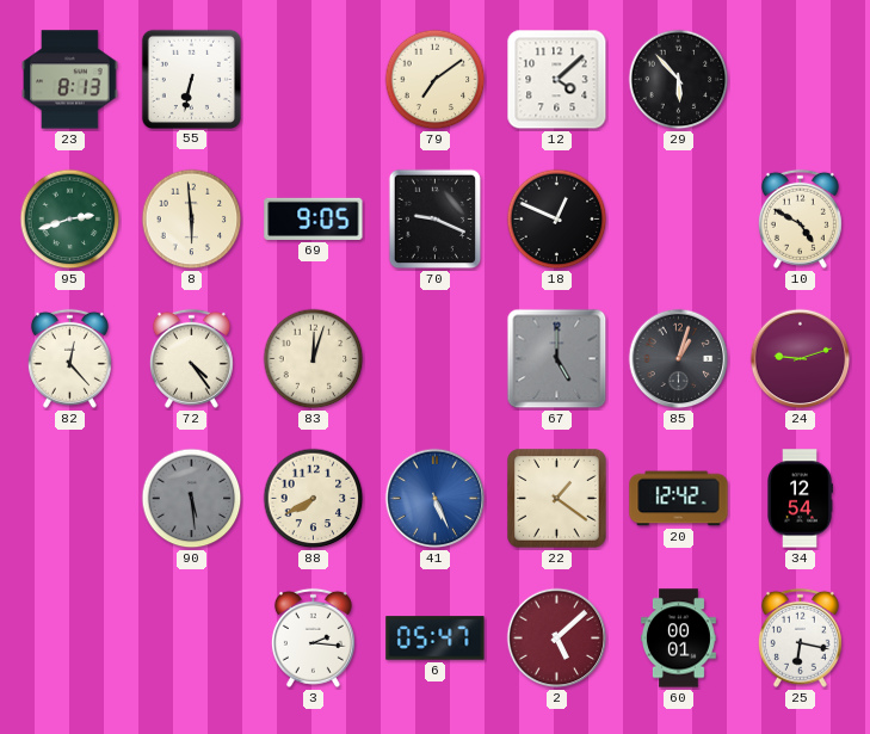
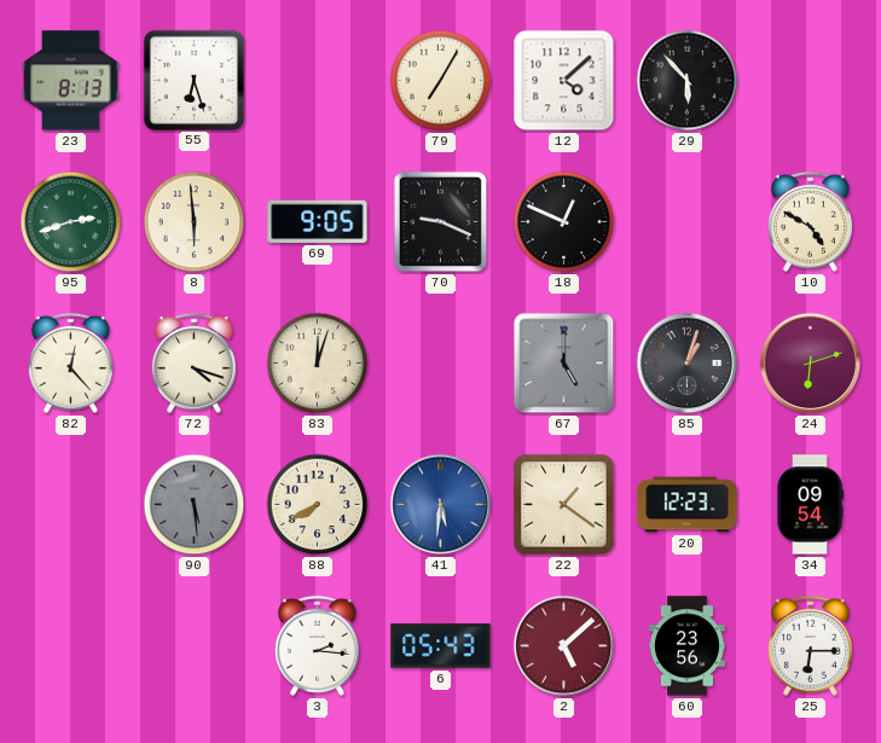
55: 6:32 -> 6:27 (193, 80)
79: 7:09 -> 7:05 (441, 81)
72: 4:24 -> 4:18 (193, 362)
24: 9:12 -> 6:12 (811, 364)
41: 5:26 -> 5:31 (441, 505)
20: 12:42 -> 12:23 (688, 505)
34: 12:54 -> 09:54 (811, 505)
6: 05:47 -> 05:43 (441, 646)
60: 00:01 -> 23:56 (686, 646)
25: 6:17 -> 6:15 (810, 645)
